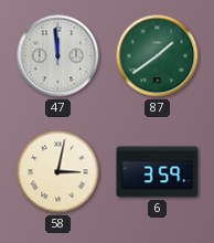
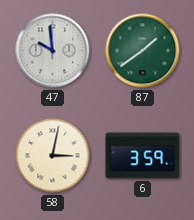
47: 11:59 -> 9:59 (53, 51)
